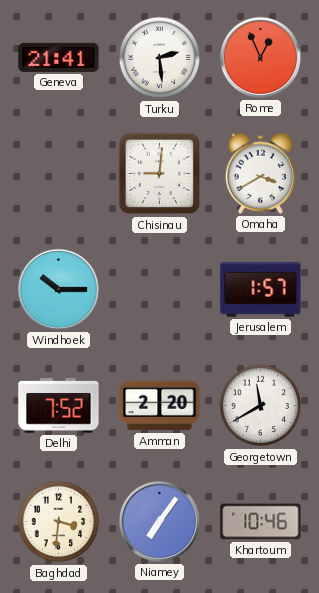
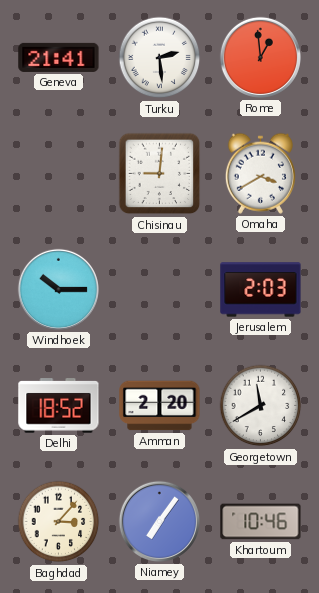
Rome: 12:56 -> 12:59 (260, 57)
Jerusalem: 1:57 -> 2:03 (261, 290)
Delhi: 7:52 -> 18:52 (59, 406)
Baghdad: 3:31 -> 3:07 (59, 522)
